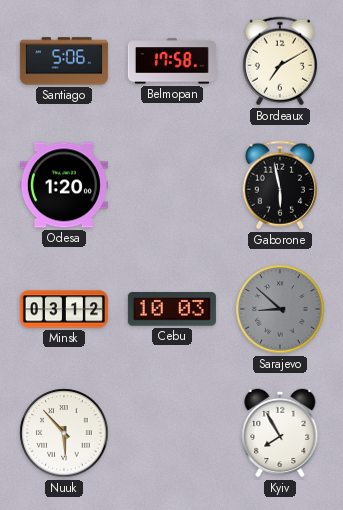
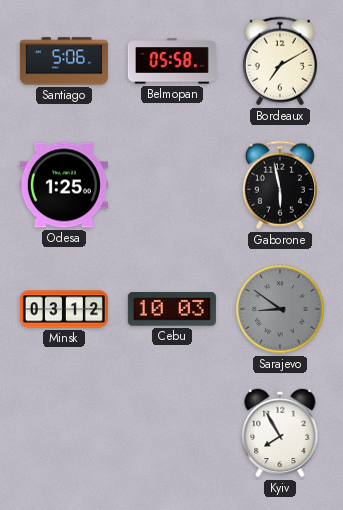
Belmopan: 17:58 -> 05:58 (172, 61)
Odesa: 1:20 -> 1:25 (64, 185)
Sarajevo: 8:52 -> 8:51 (280, 309)
Nuuk: 5:53 -> none (64, 433)
